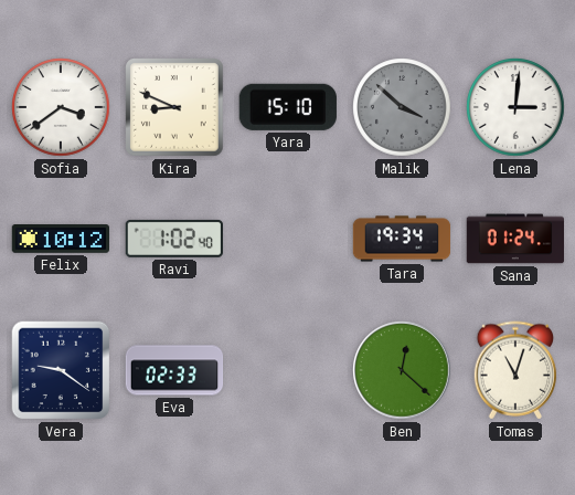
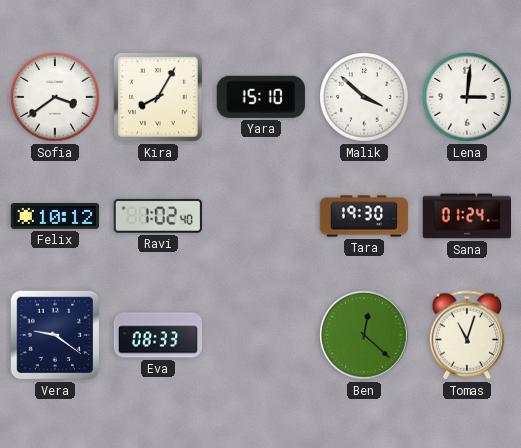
Kira: 8:49 -> 8:05 (158, 97)
Malik dial: grey -> white (364, 97)
Tara: 19:34 -> 19:30 (364, 216)
Eva: 02:33 -> 08:33 (158, 335)
